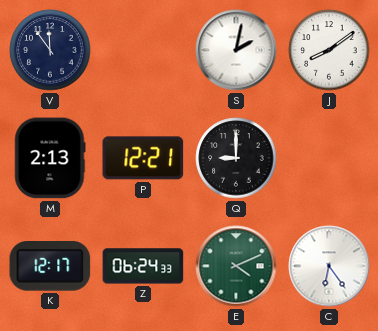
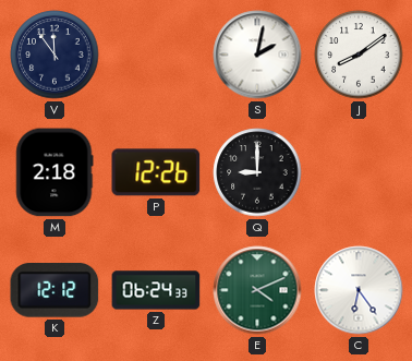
M: 2:13 -> 2:18 (54, 172)
P: 12:21 -> 12:26 (156, 172)
K: 12:17 -> 12:12 (54, 291)
